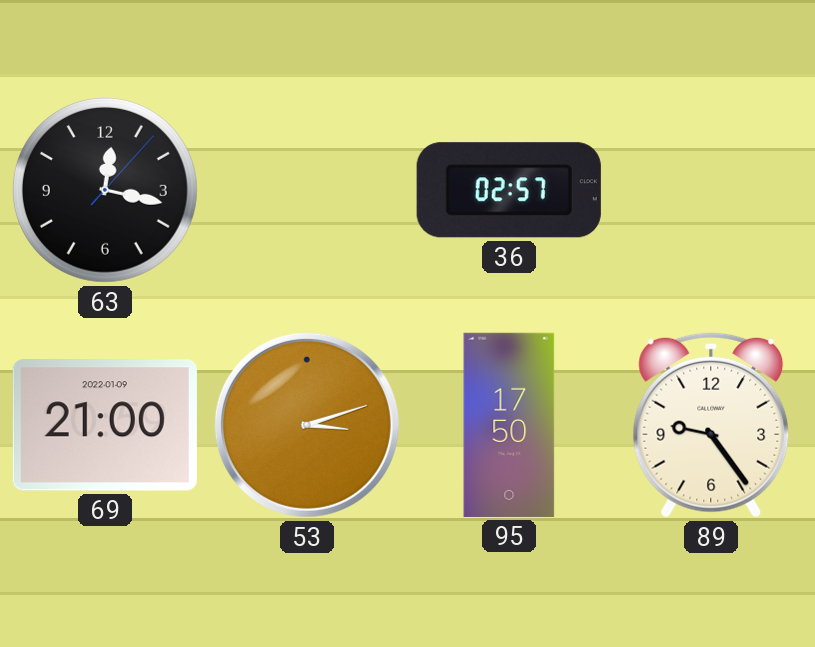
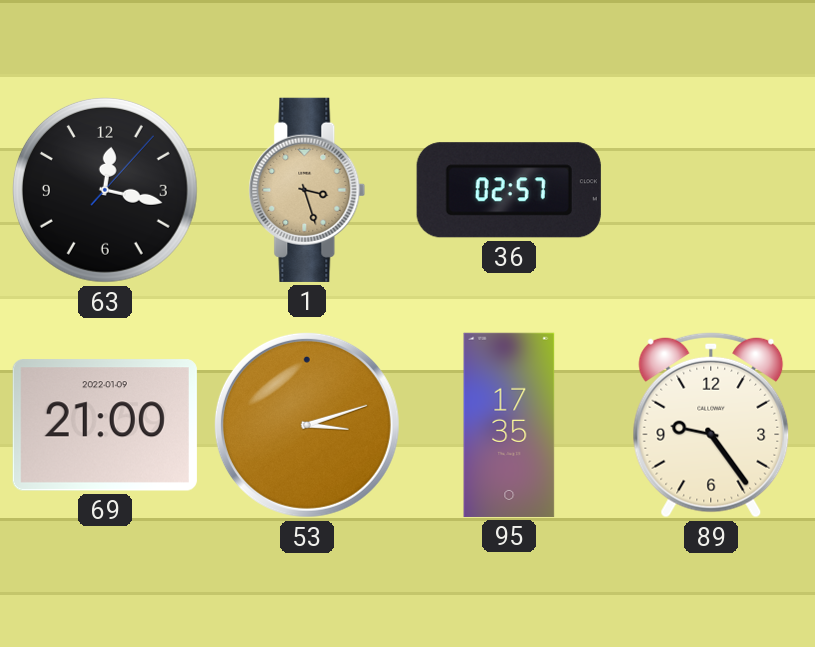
1: none -> 3:27 (307, 190)
95: 17:50 -> 17:35 (509, 425)
